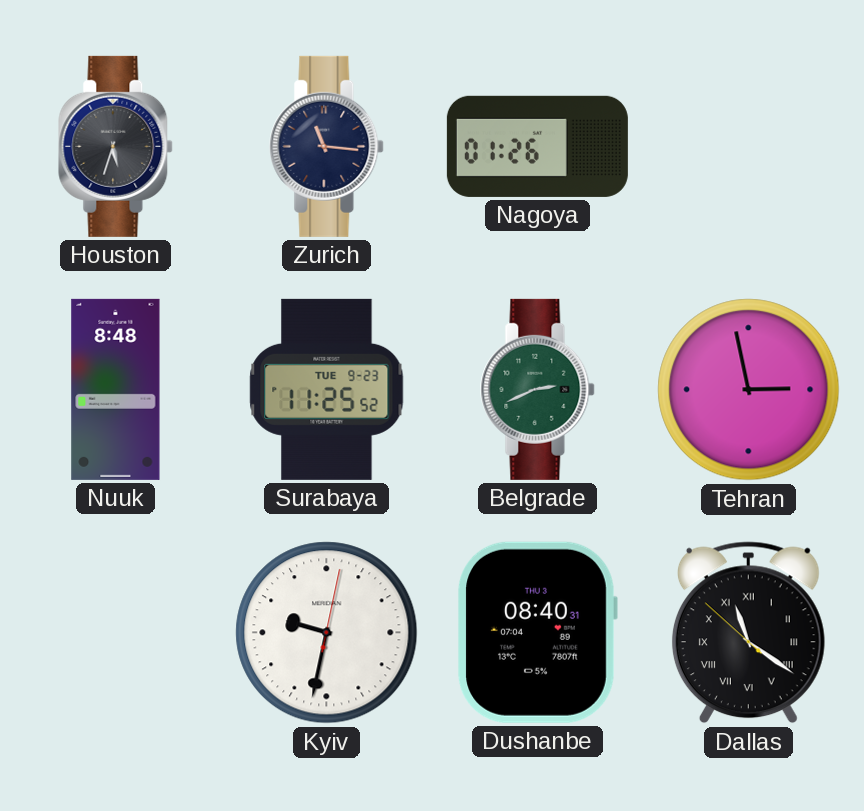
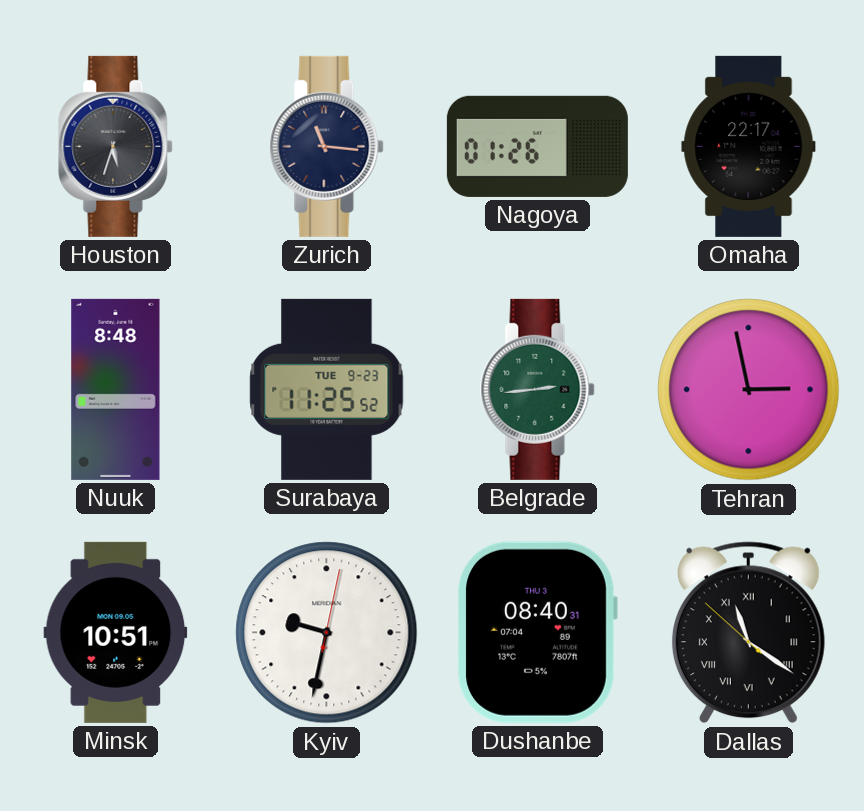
Omaha: none -> 22:17 (749, 146)
Belgrade: 2:41 -> 2:44 (538, 389)
Minsk: none -> 10:51 (116, 632)
